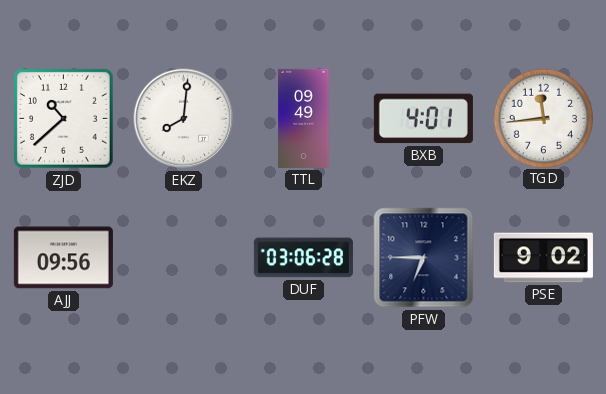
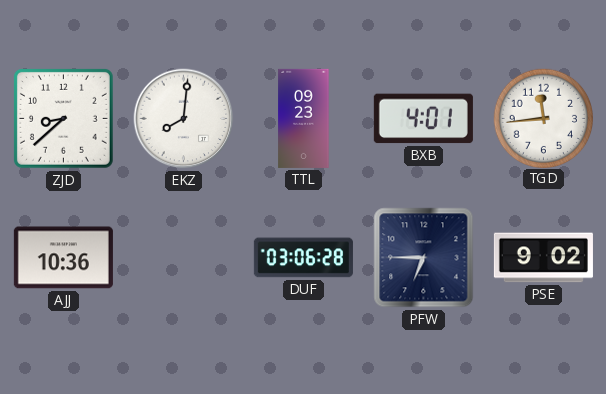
ZJD: 10:38 -> 8:38 (63, 118)
TTL: 09:49 -> 09:23 (304, 118)
AJJ: 09:56 -> 10:36 (63, 258)
